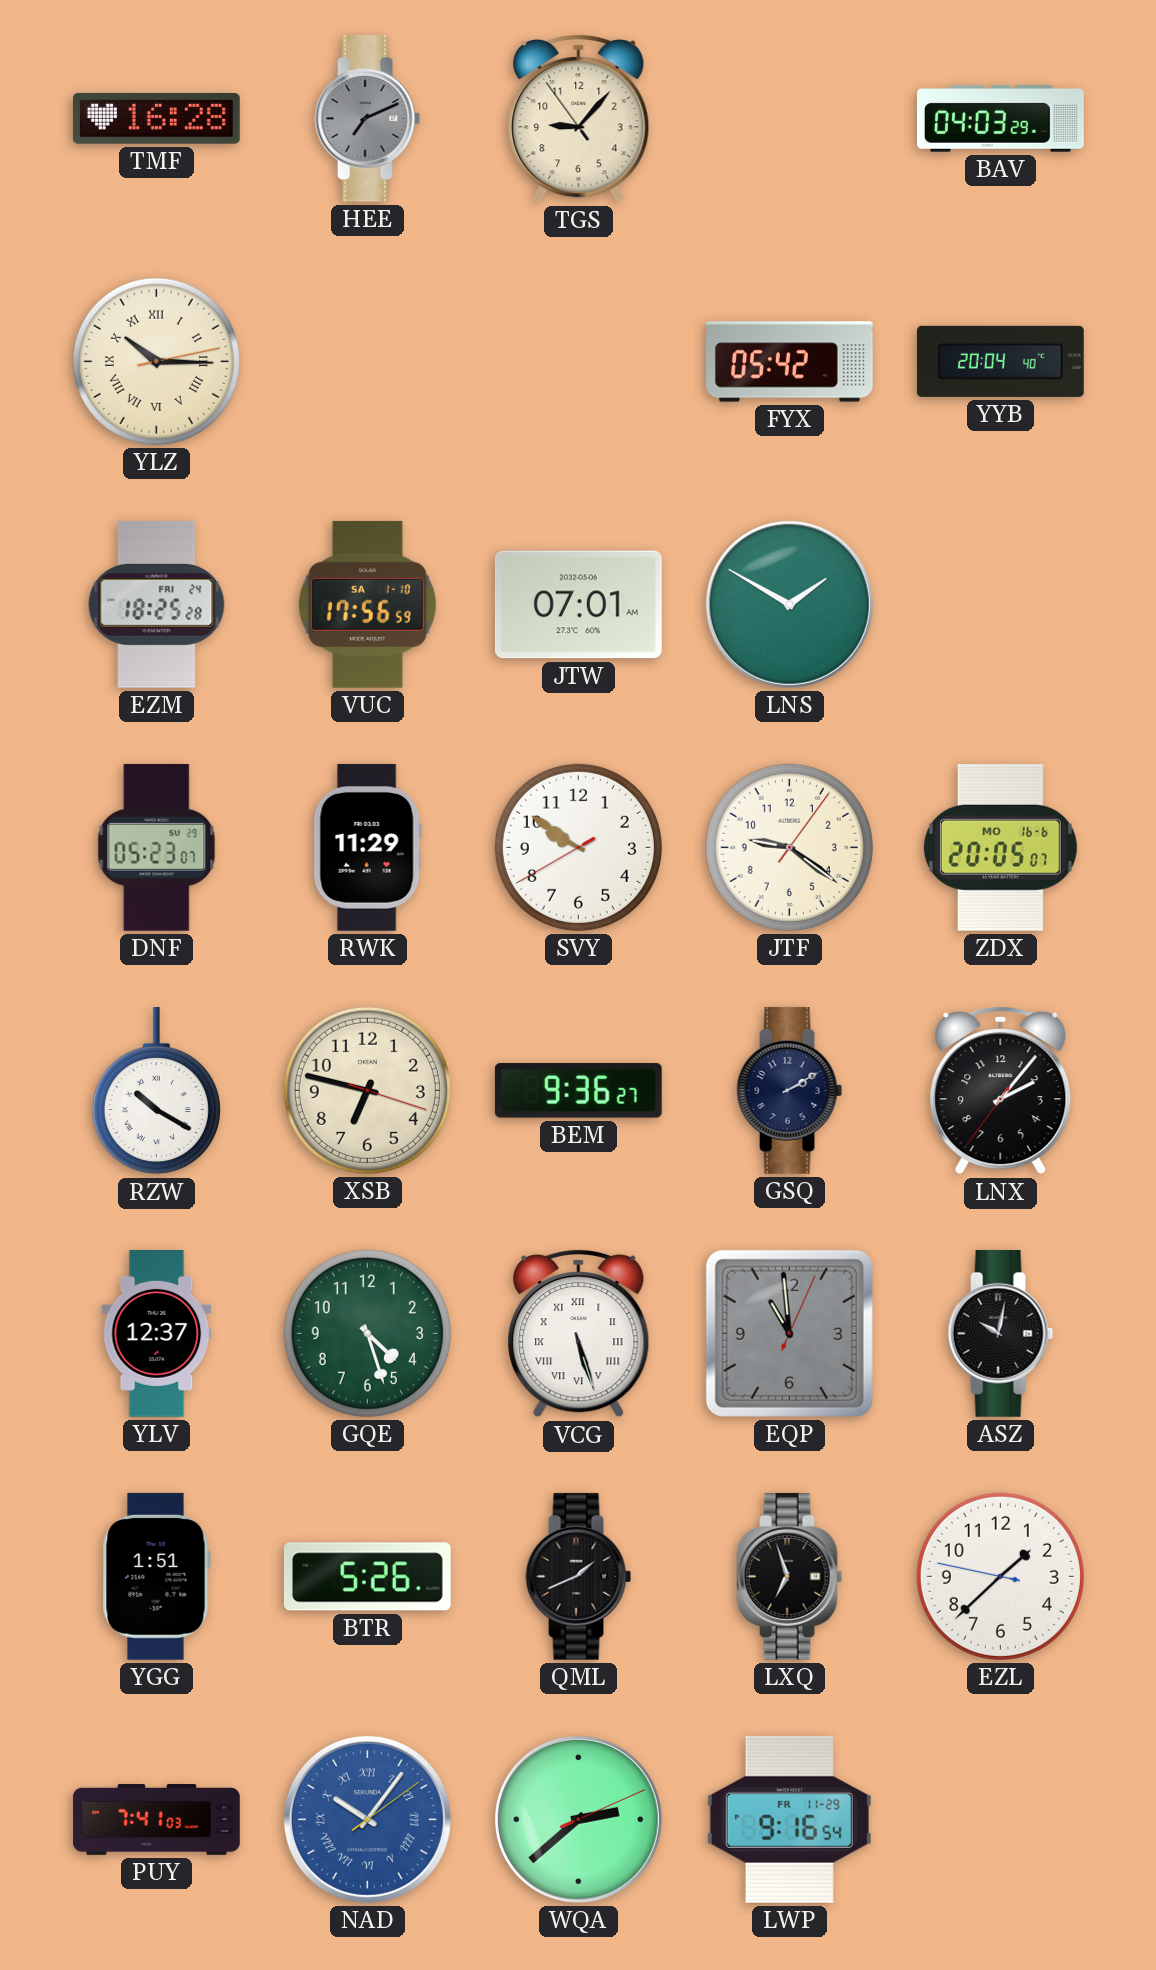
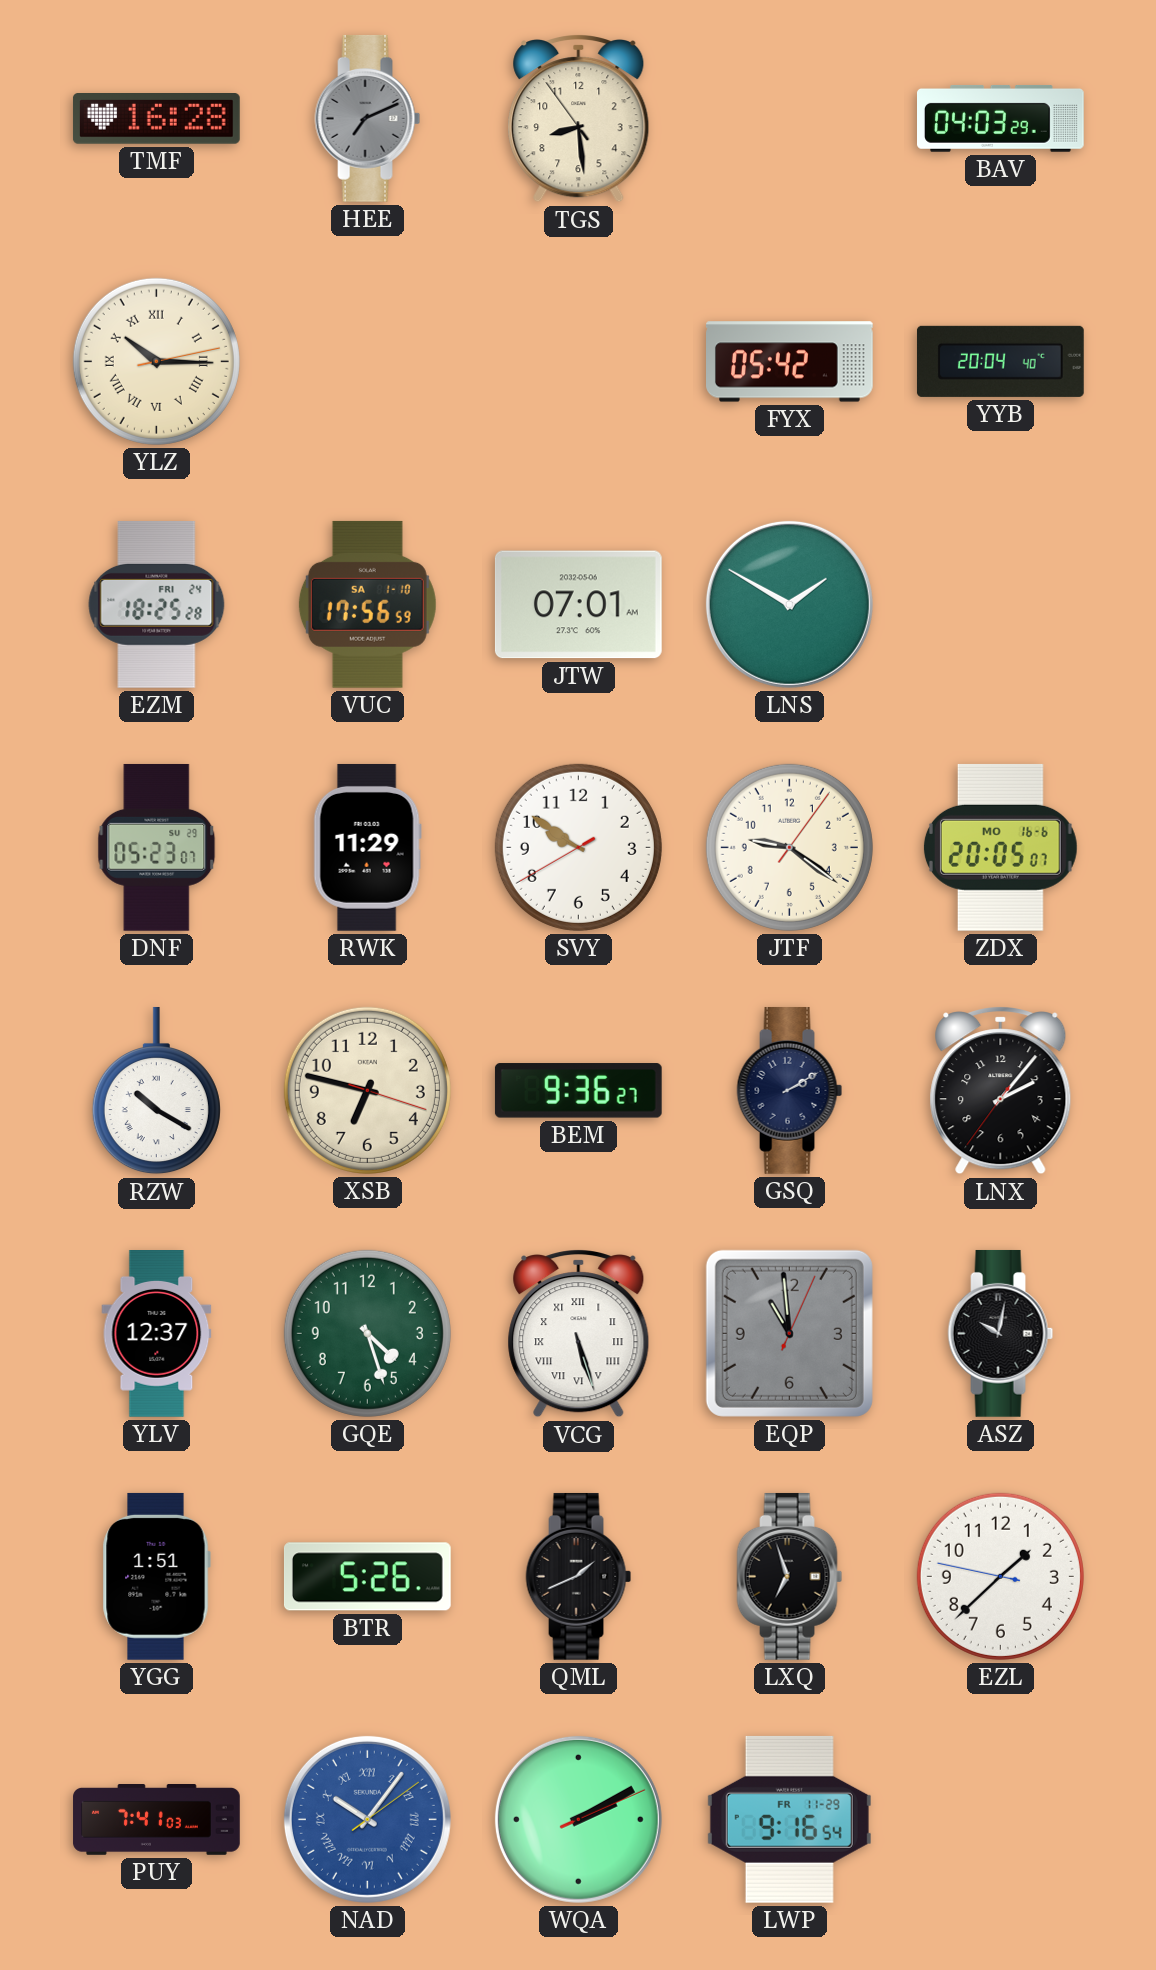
TGS: 9:06 -> 8:28 (579, 119)
WQA: 2:38 -> 2:10 (578, 1819)
